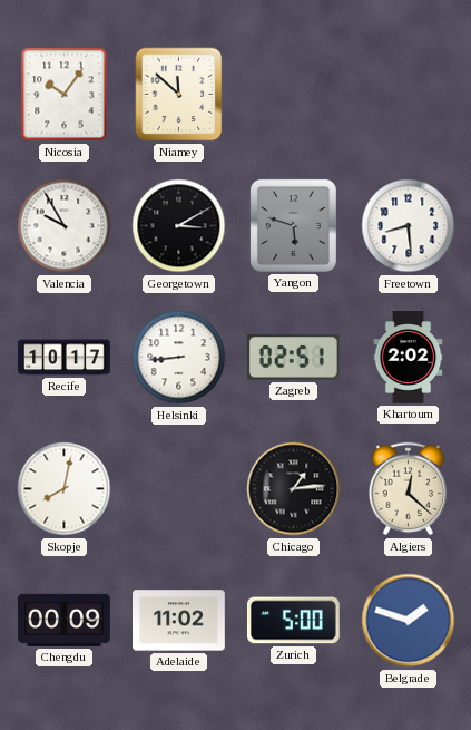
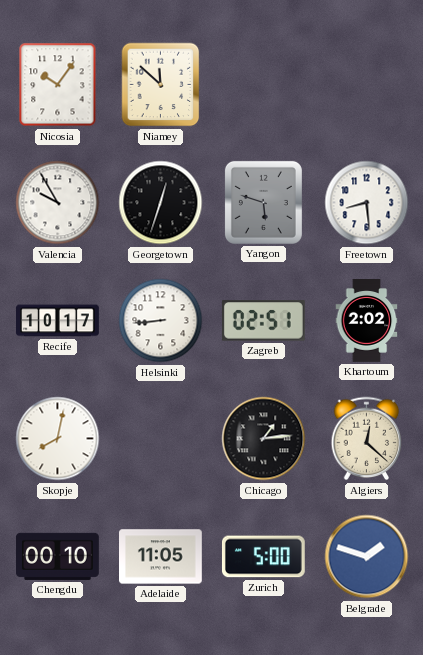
Georgetown: 3:10 -> 12:33 (161, 203)
Chengdu: 00:09 -> 00:10 (57, 556)
Adelaide: 11:02 -> 11:05 (161, 557)
